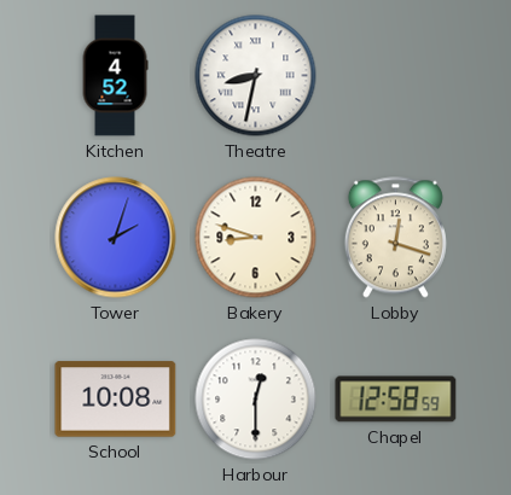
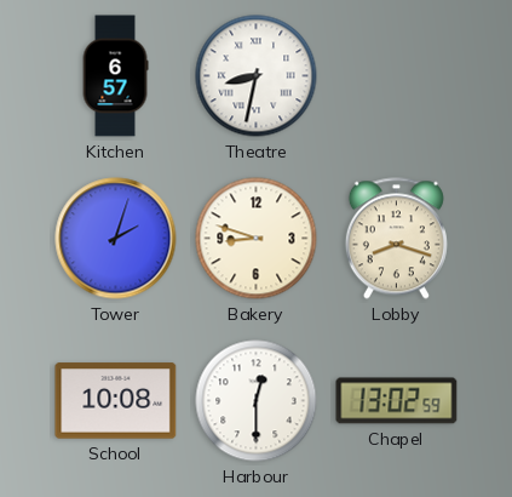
Kitchen: 4:52 -> 6:57 (115, 76)
Lobby: 12:18 -> 8:18 (396, 239)
Chapel: 12:58 -> 13:02 (397, 401)
